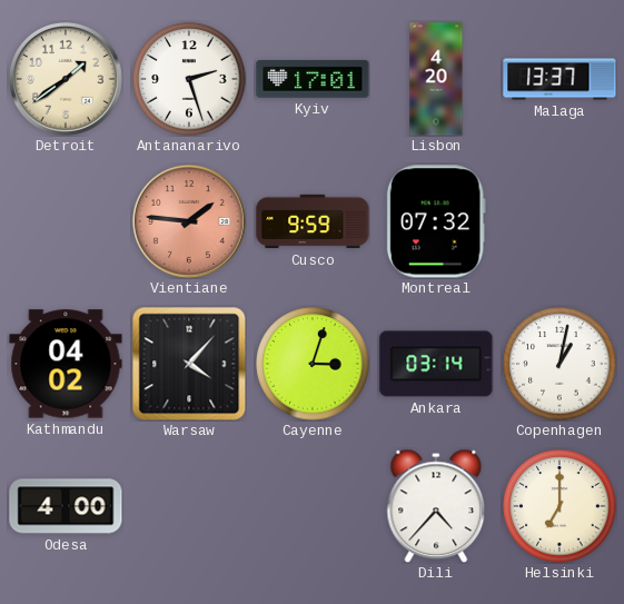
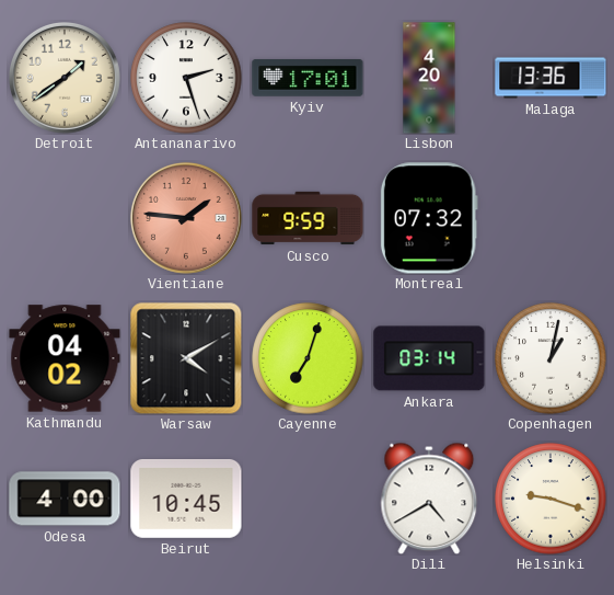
Malaga: 13:37 -> 13:36 (551, 78)
Warsaw: 4:07 -> 4:10 (186, 358)
Cayenne: 3:03 -> 7:03 (308, 358)
Beirut: none -> 10:45 (186, 500)
Dili: 4:37 -> 4:40 (429, 499)
Helsinki: 7:00 -> 9:18 (551, 499)
